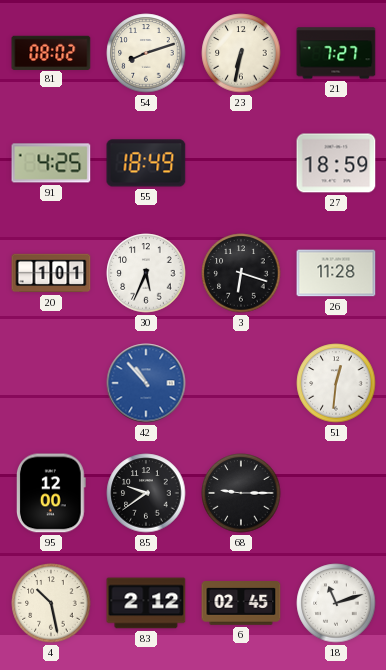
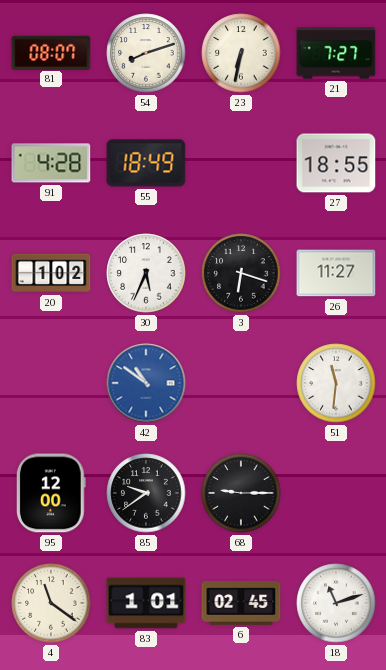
81: 08:02 -> 08:07 (51, 52)
91: 4:25 -> 4:28 (51, 163)
27: 18:59 -> 18:55 (336, 163)
20: 1:01 -> 1:02 (51, 273)
26: 11:28 -> 11:27 (336, 273)
42: 10:53 -> 10:51 (146, 383)
51: 12:31 -> 11:31 (336, 383)
4: 10:28 -> 11:21 (51, 603)
83: 2:12 -> 1:01 (146, 603)
